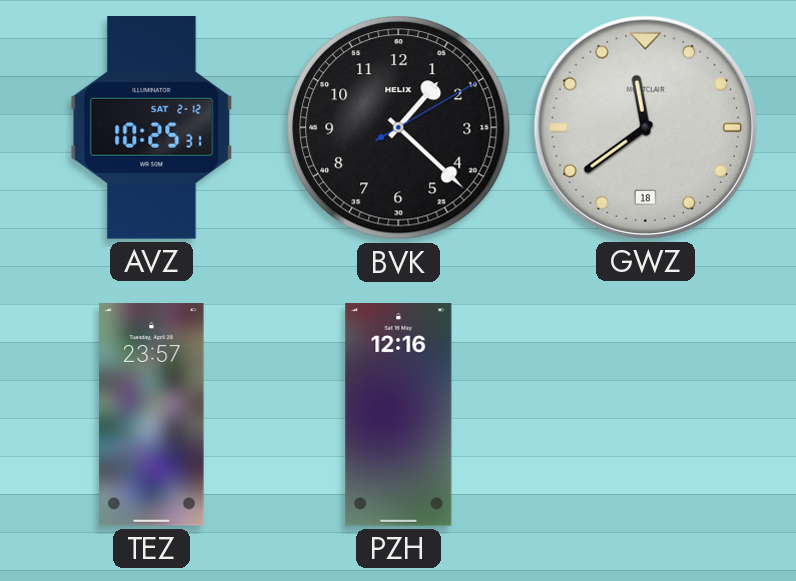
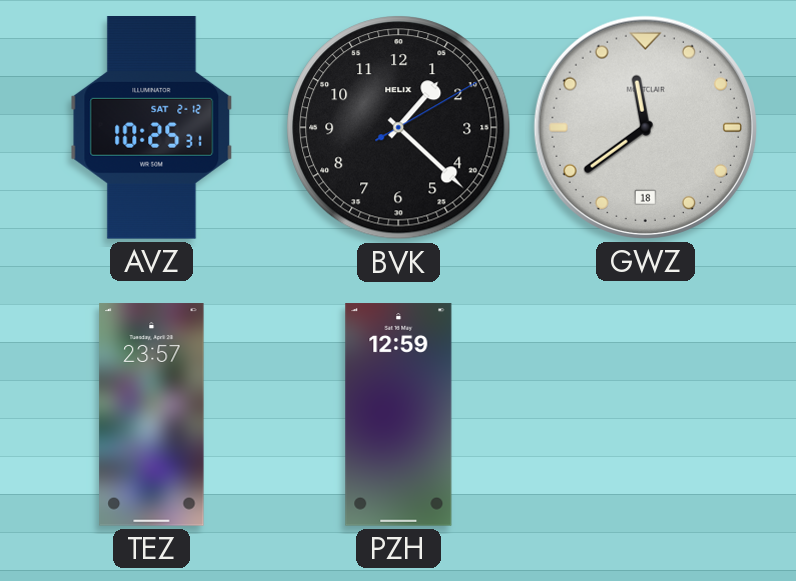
PZH: 12:16 -> 12:59 (399, 415)
